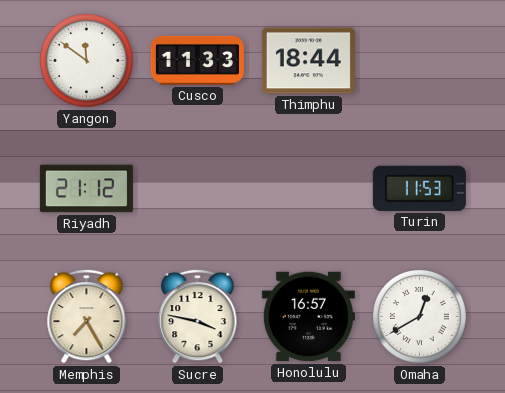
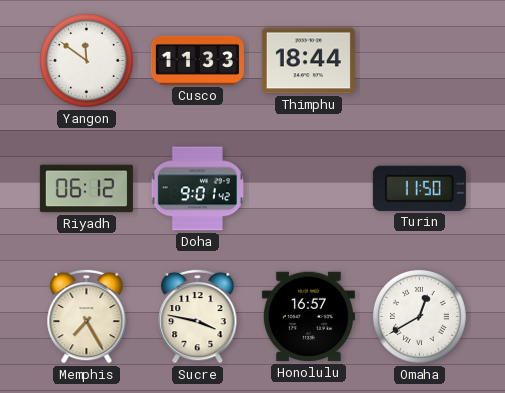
Riyadh: 21:12 -> 06:12 (86, 189)
Doha: none -> 9:01 (197, 189)
Turin: 11:53 -> 11:50 (419, 188)
